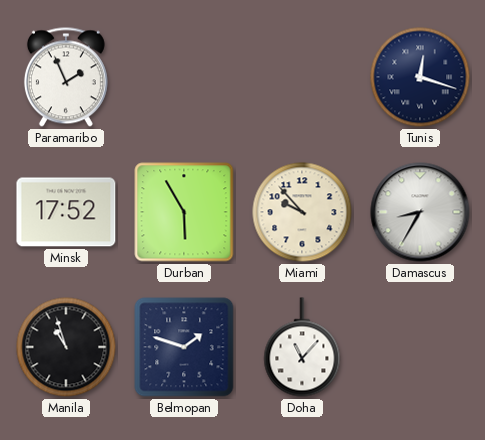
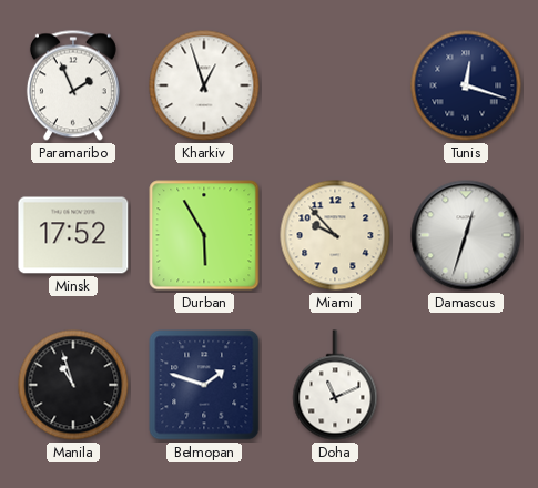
Kharkiv: none -> 12:57 (204, 85)
Damascus: 8:35 -> 12:33 (466, 235)
Doha: 11:07 -> 11:11 (335, 385)
